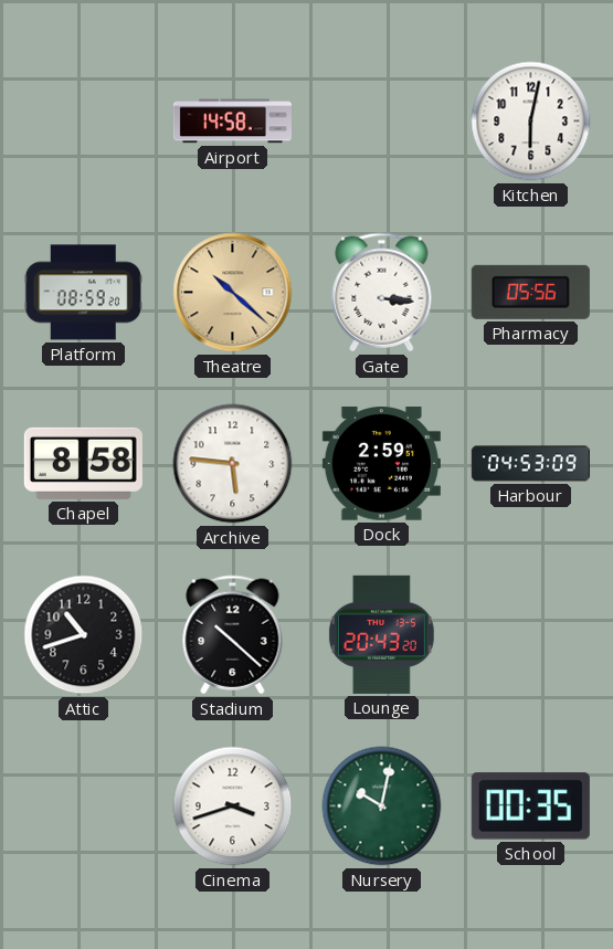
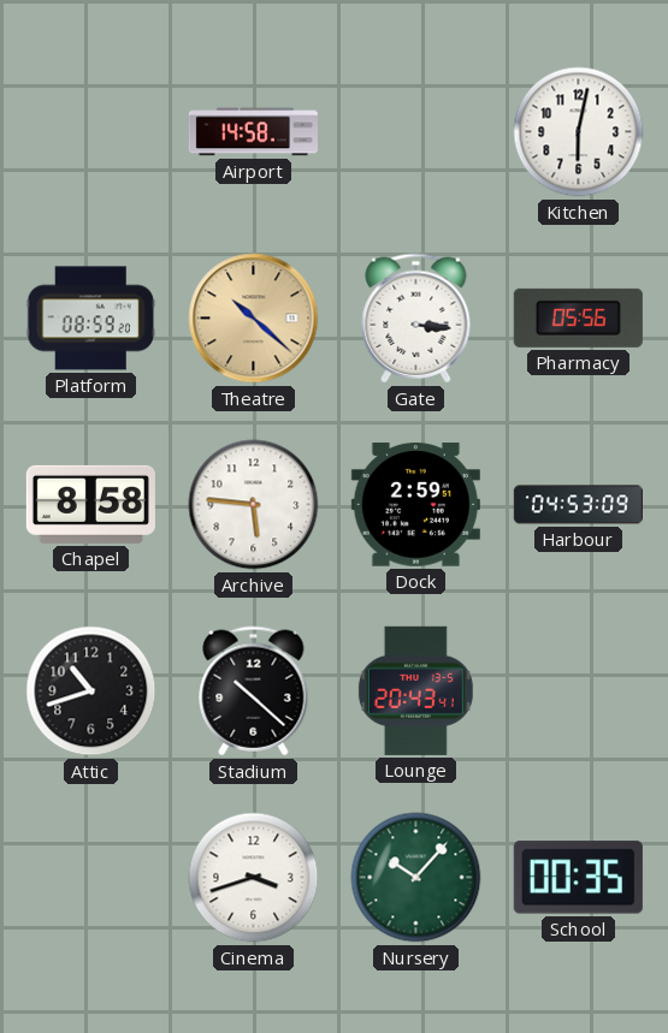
Lounge: 20:43:20 -> 20:43:41 (415, 690)
Nursery: 10:02 -> 10:07 (416, 878)
